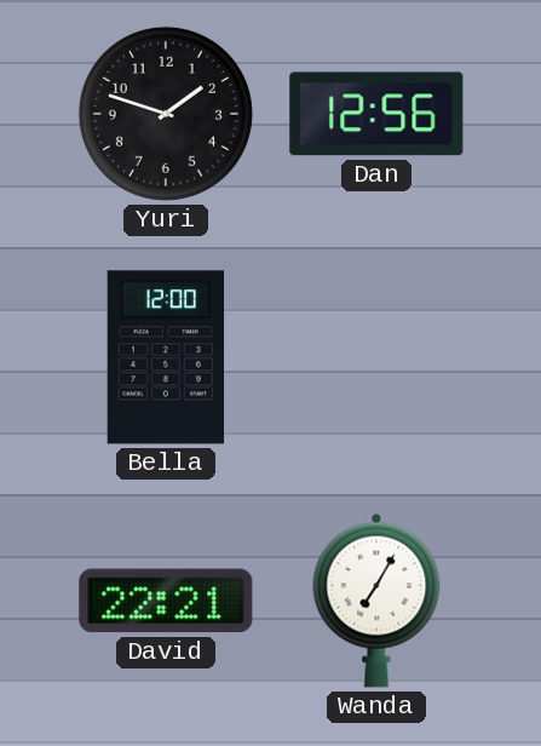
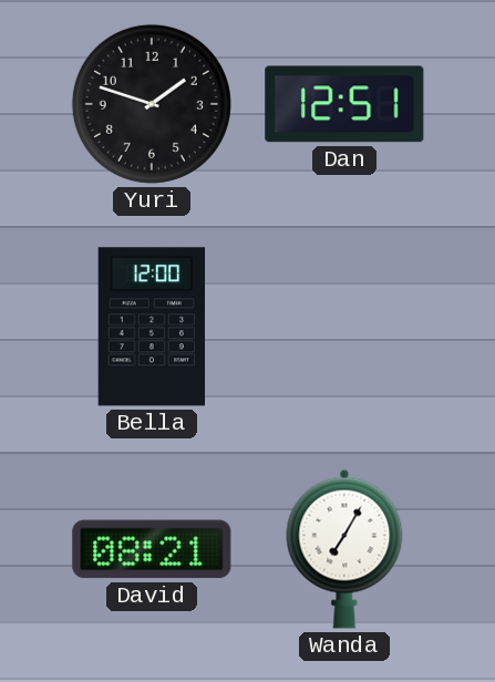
Dan: 12:56 -> 12:51 (344, 104)
David: 22:21 -> 08:21 (152, 549)
